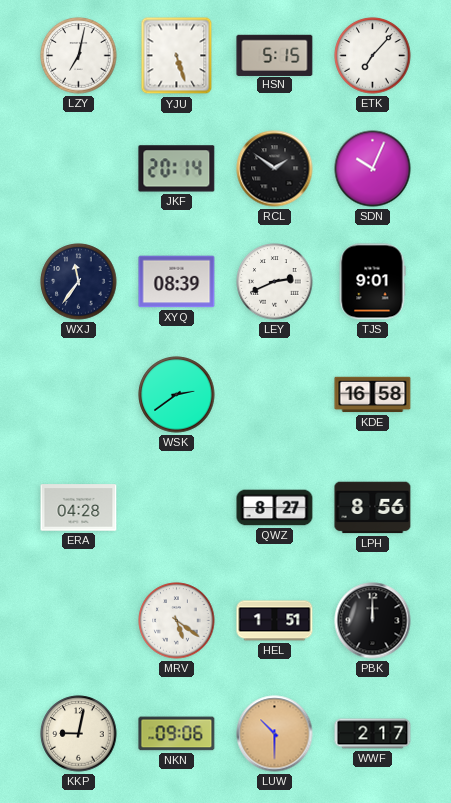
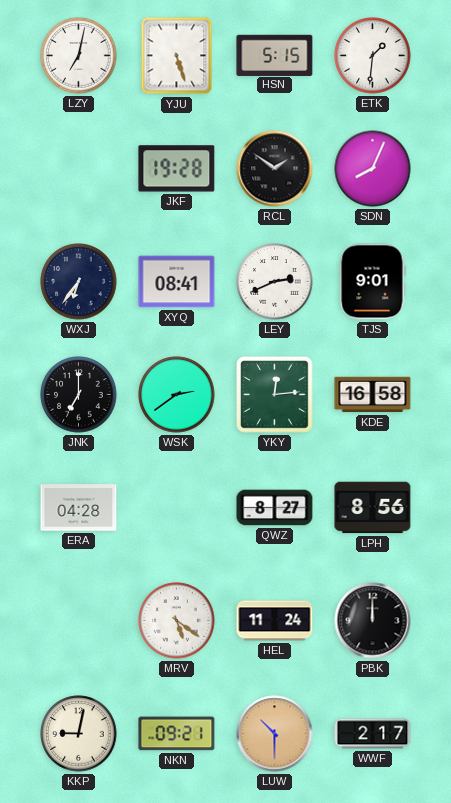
ETK: 7:07 -> 1:31 (373, 56)
JKF: 20:14 -> 19:28 (177, 169)
SDN: 10:04 -> 8:04 (373, 169)
WXJ: 11:36 -> 6:36 (79, 282)
XYQ: 08:39 -> 08:41 (177, 282)
JNK: none -> 7:00 (79, 395)
YKY: none -> 12:14 (275, 395)
HEL: 1:51 -> 11:24 (275, 621)
NKN: 09:06 -> 09:21 (177, 734)
